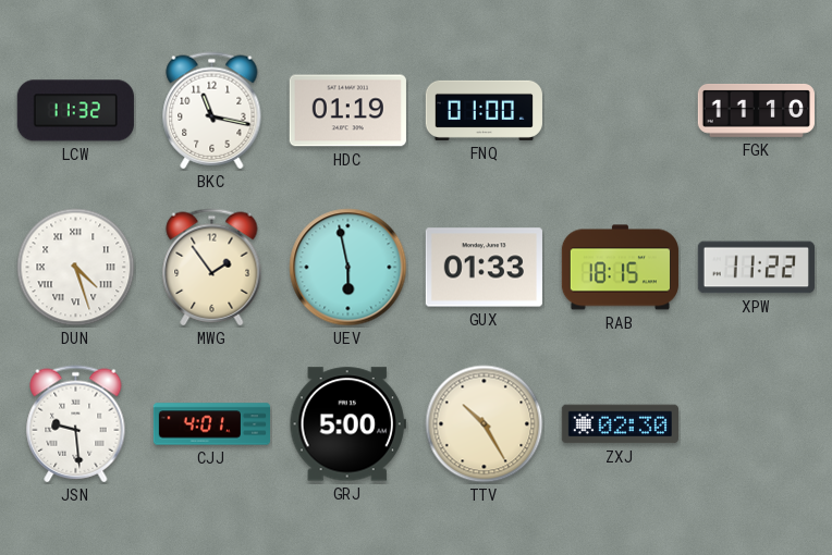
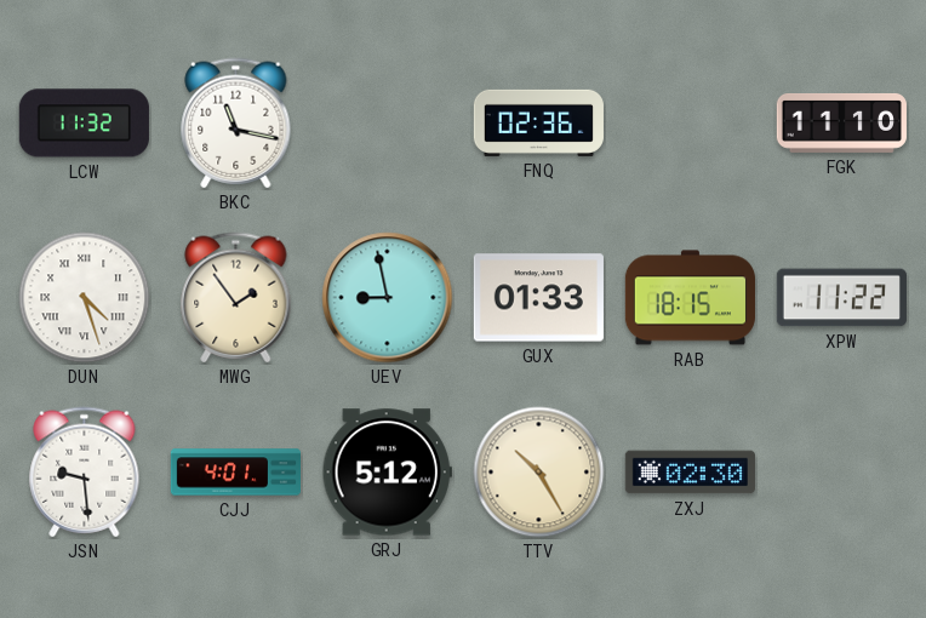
HDC: 01:19 -> none (347, 111)
FNQ: 01:00 -> 02:36 (538, 122)
UEV: 5:58 -> 8:58 (388, 298)
GRJ: 5:00 -> 5:12 (387, 473)
